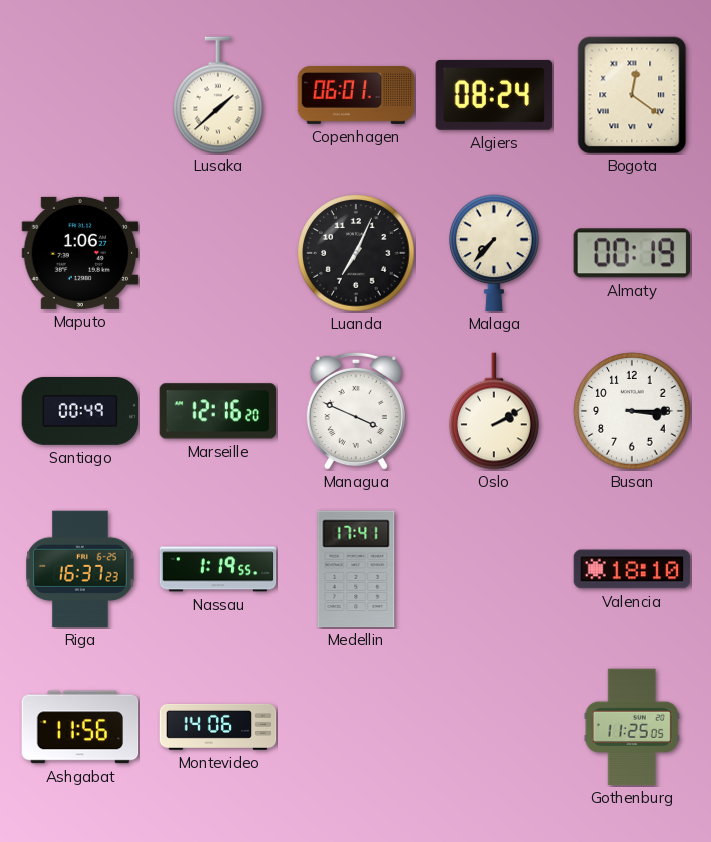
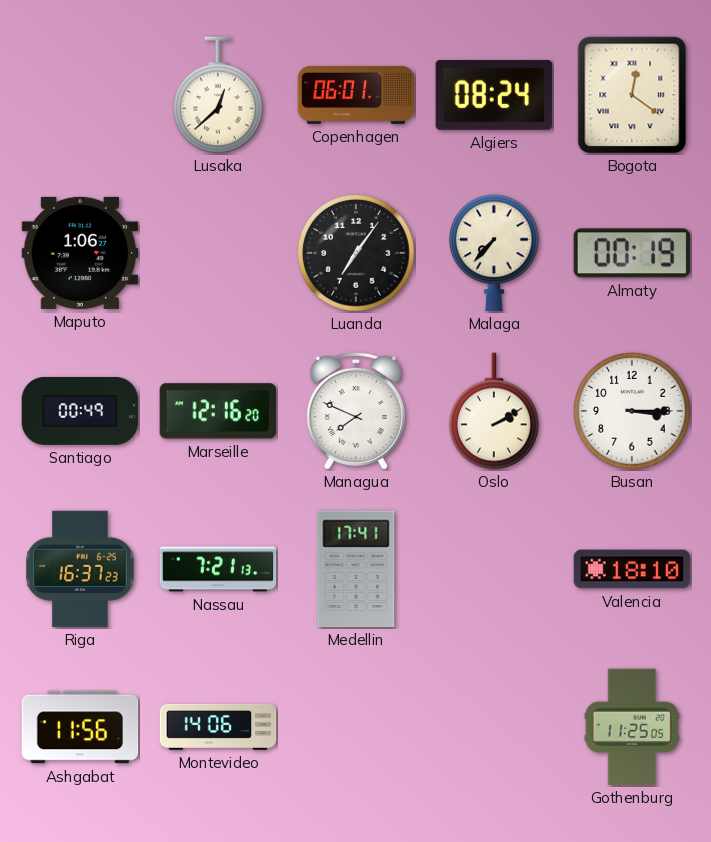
Lusaka: 1:38 -> 12:38 (218, 95)
Luanda: 7:04 -> 7:06 (356, 253)
Managua: 3:49 -> 7:49 (356, 411)
Nassau: 1:19 -> 7:21 (218, 569)
